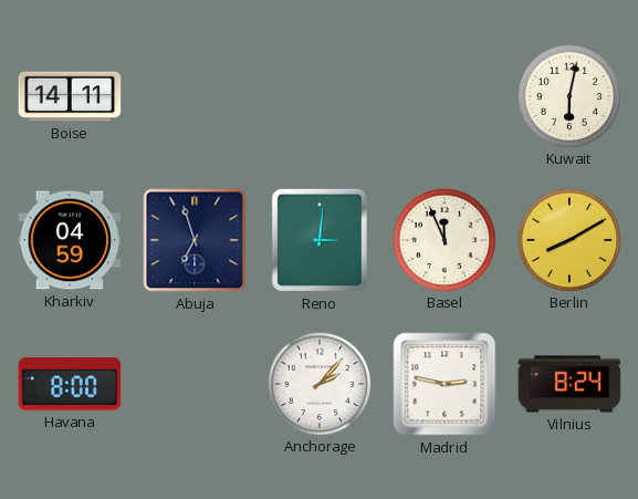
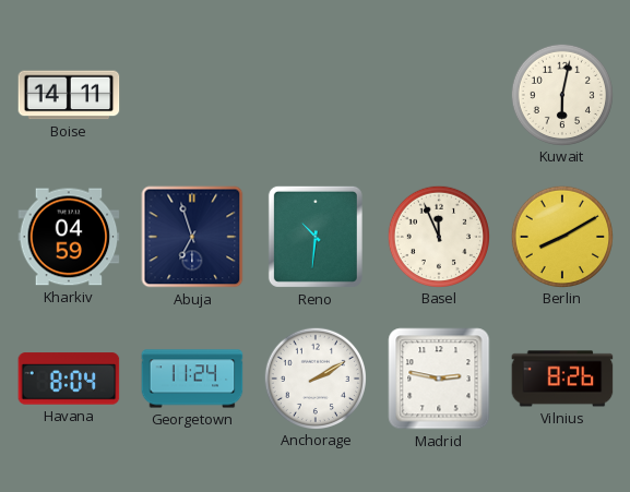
Reno: 3:01 -> 10:31 (316, 237)
Havana: 8:00 -> 8:04 (69, 379)
Georgetown: none -> 11:24 (192, 379)
Anchorage: 2:07 -> 2:10 (314, 377)
Vilnius: 8:24 -> 8:26 (562, 379)
